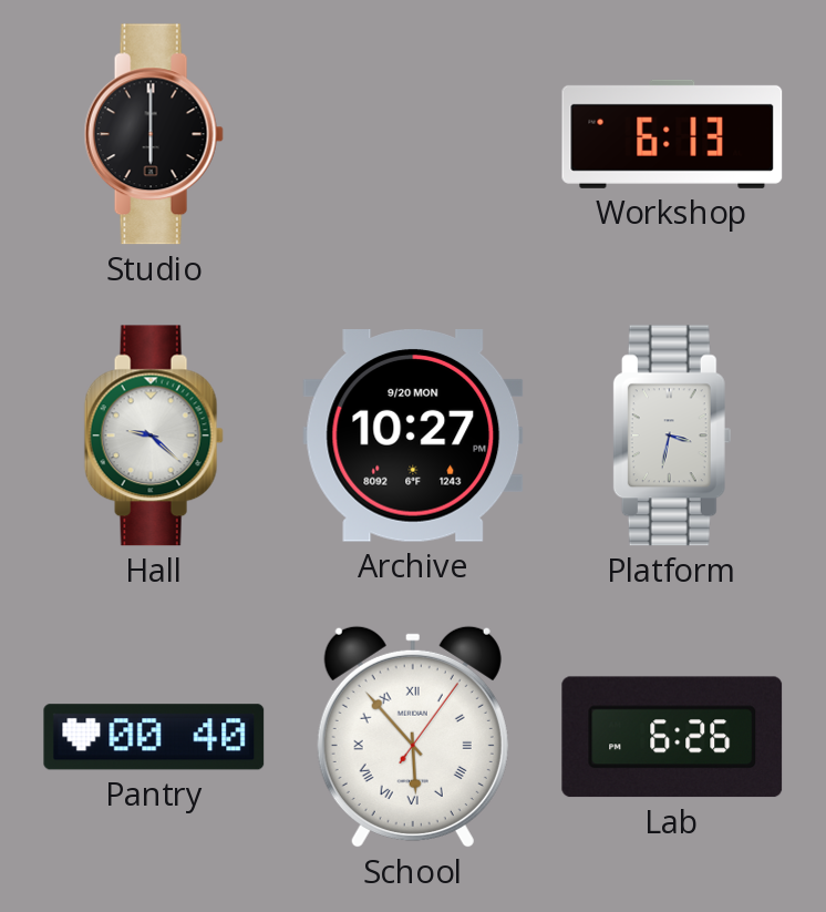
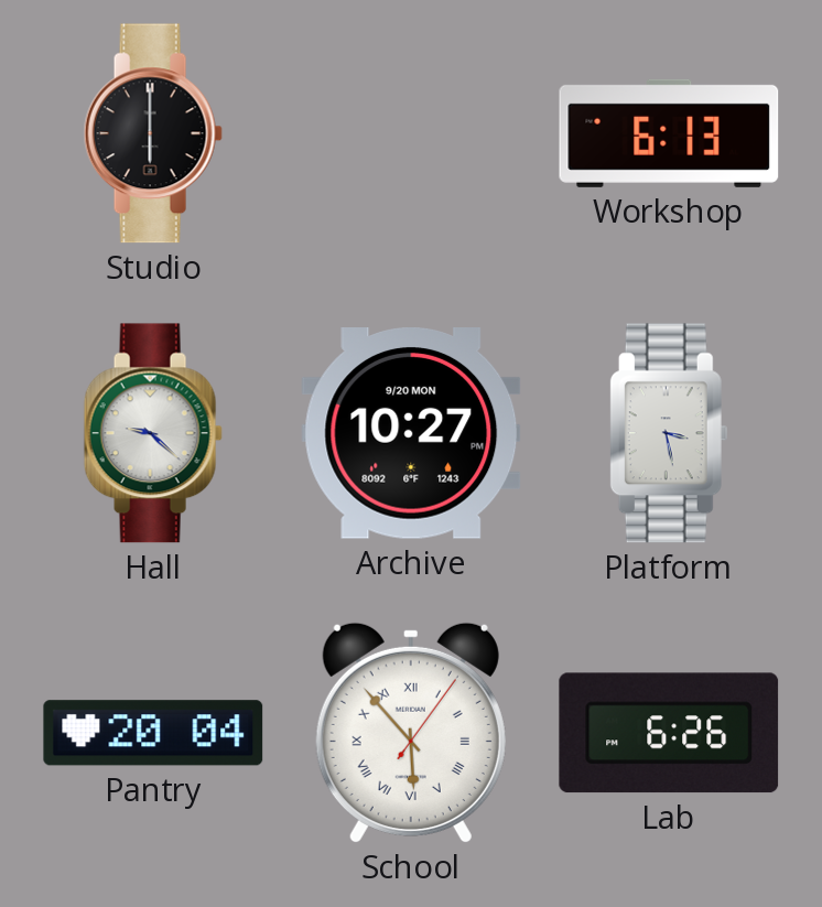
Platform: 3:32 -> 3:28 (669, 433)
Pantry: 00:40 -> 20:04 (153, 733)
